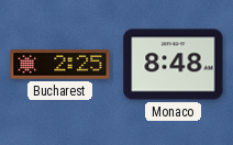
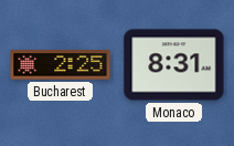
Monaco: 8:48 -> 8:31 (174, 65)
